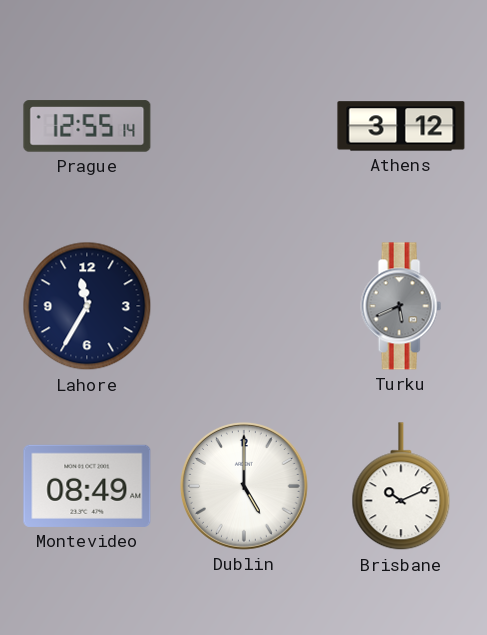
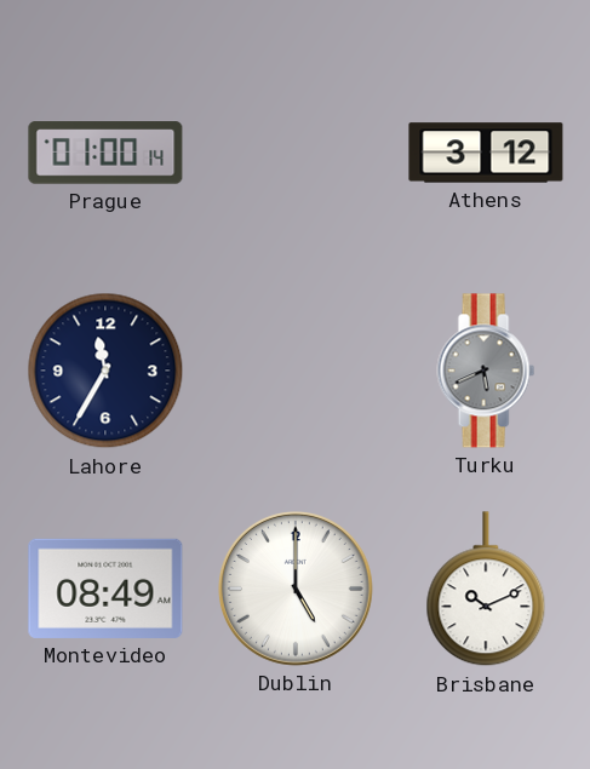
Prague: 12:55 -> 01:00 (105, 153)
